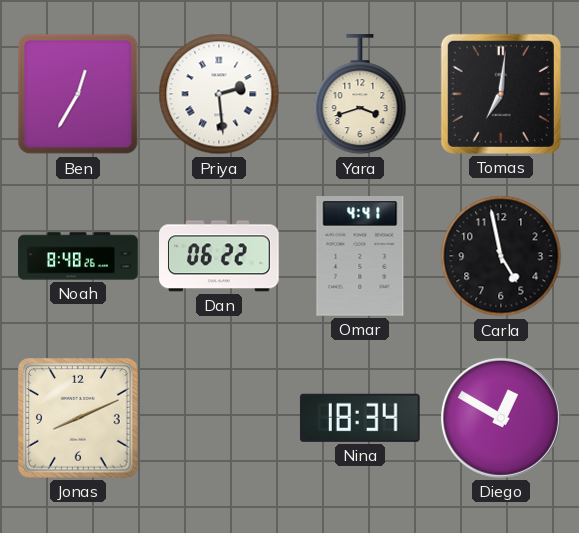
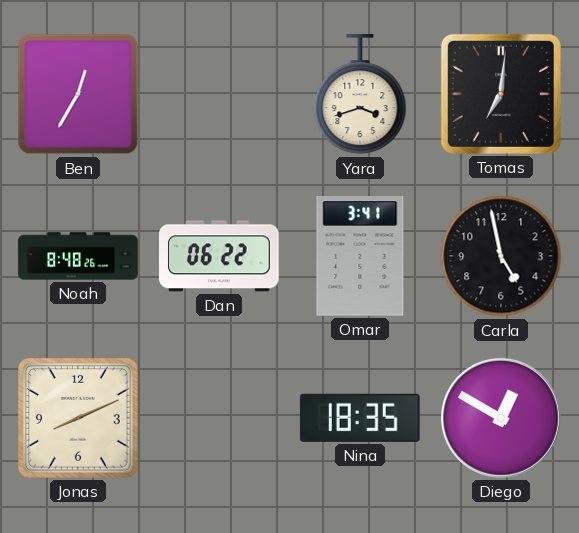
Priya: 2:29 -> none (219, 94)
Omar: 4:41 -> 3:41 (360, 256)
Nina: 18:34 -> 18:35 (360, 418)
